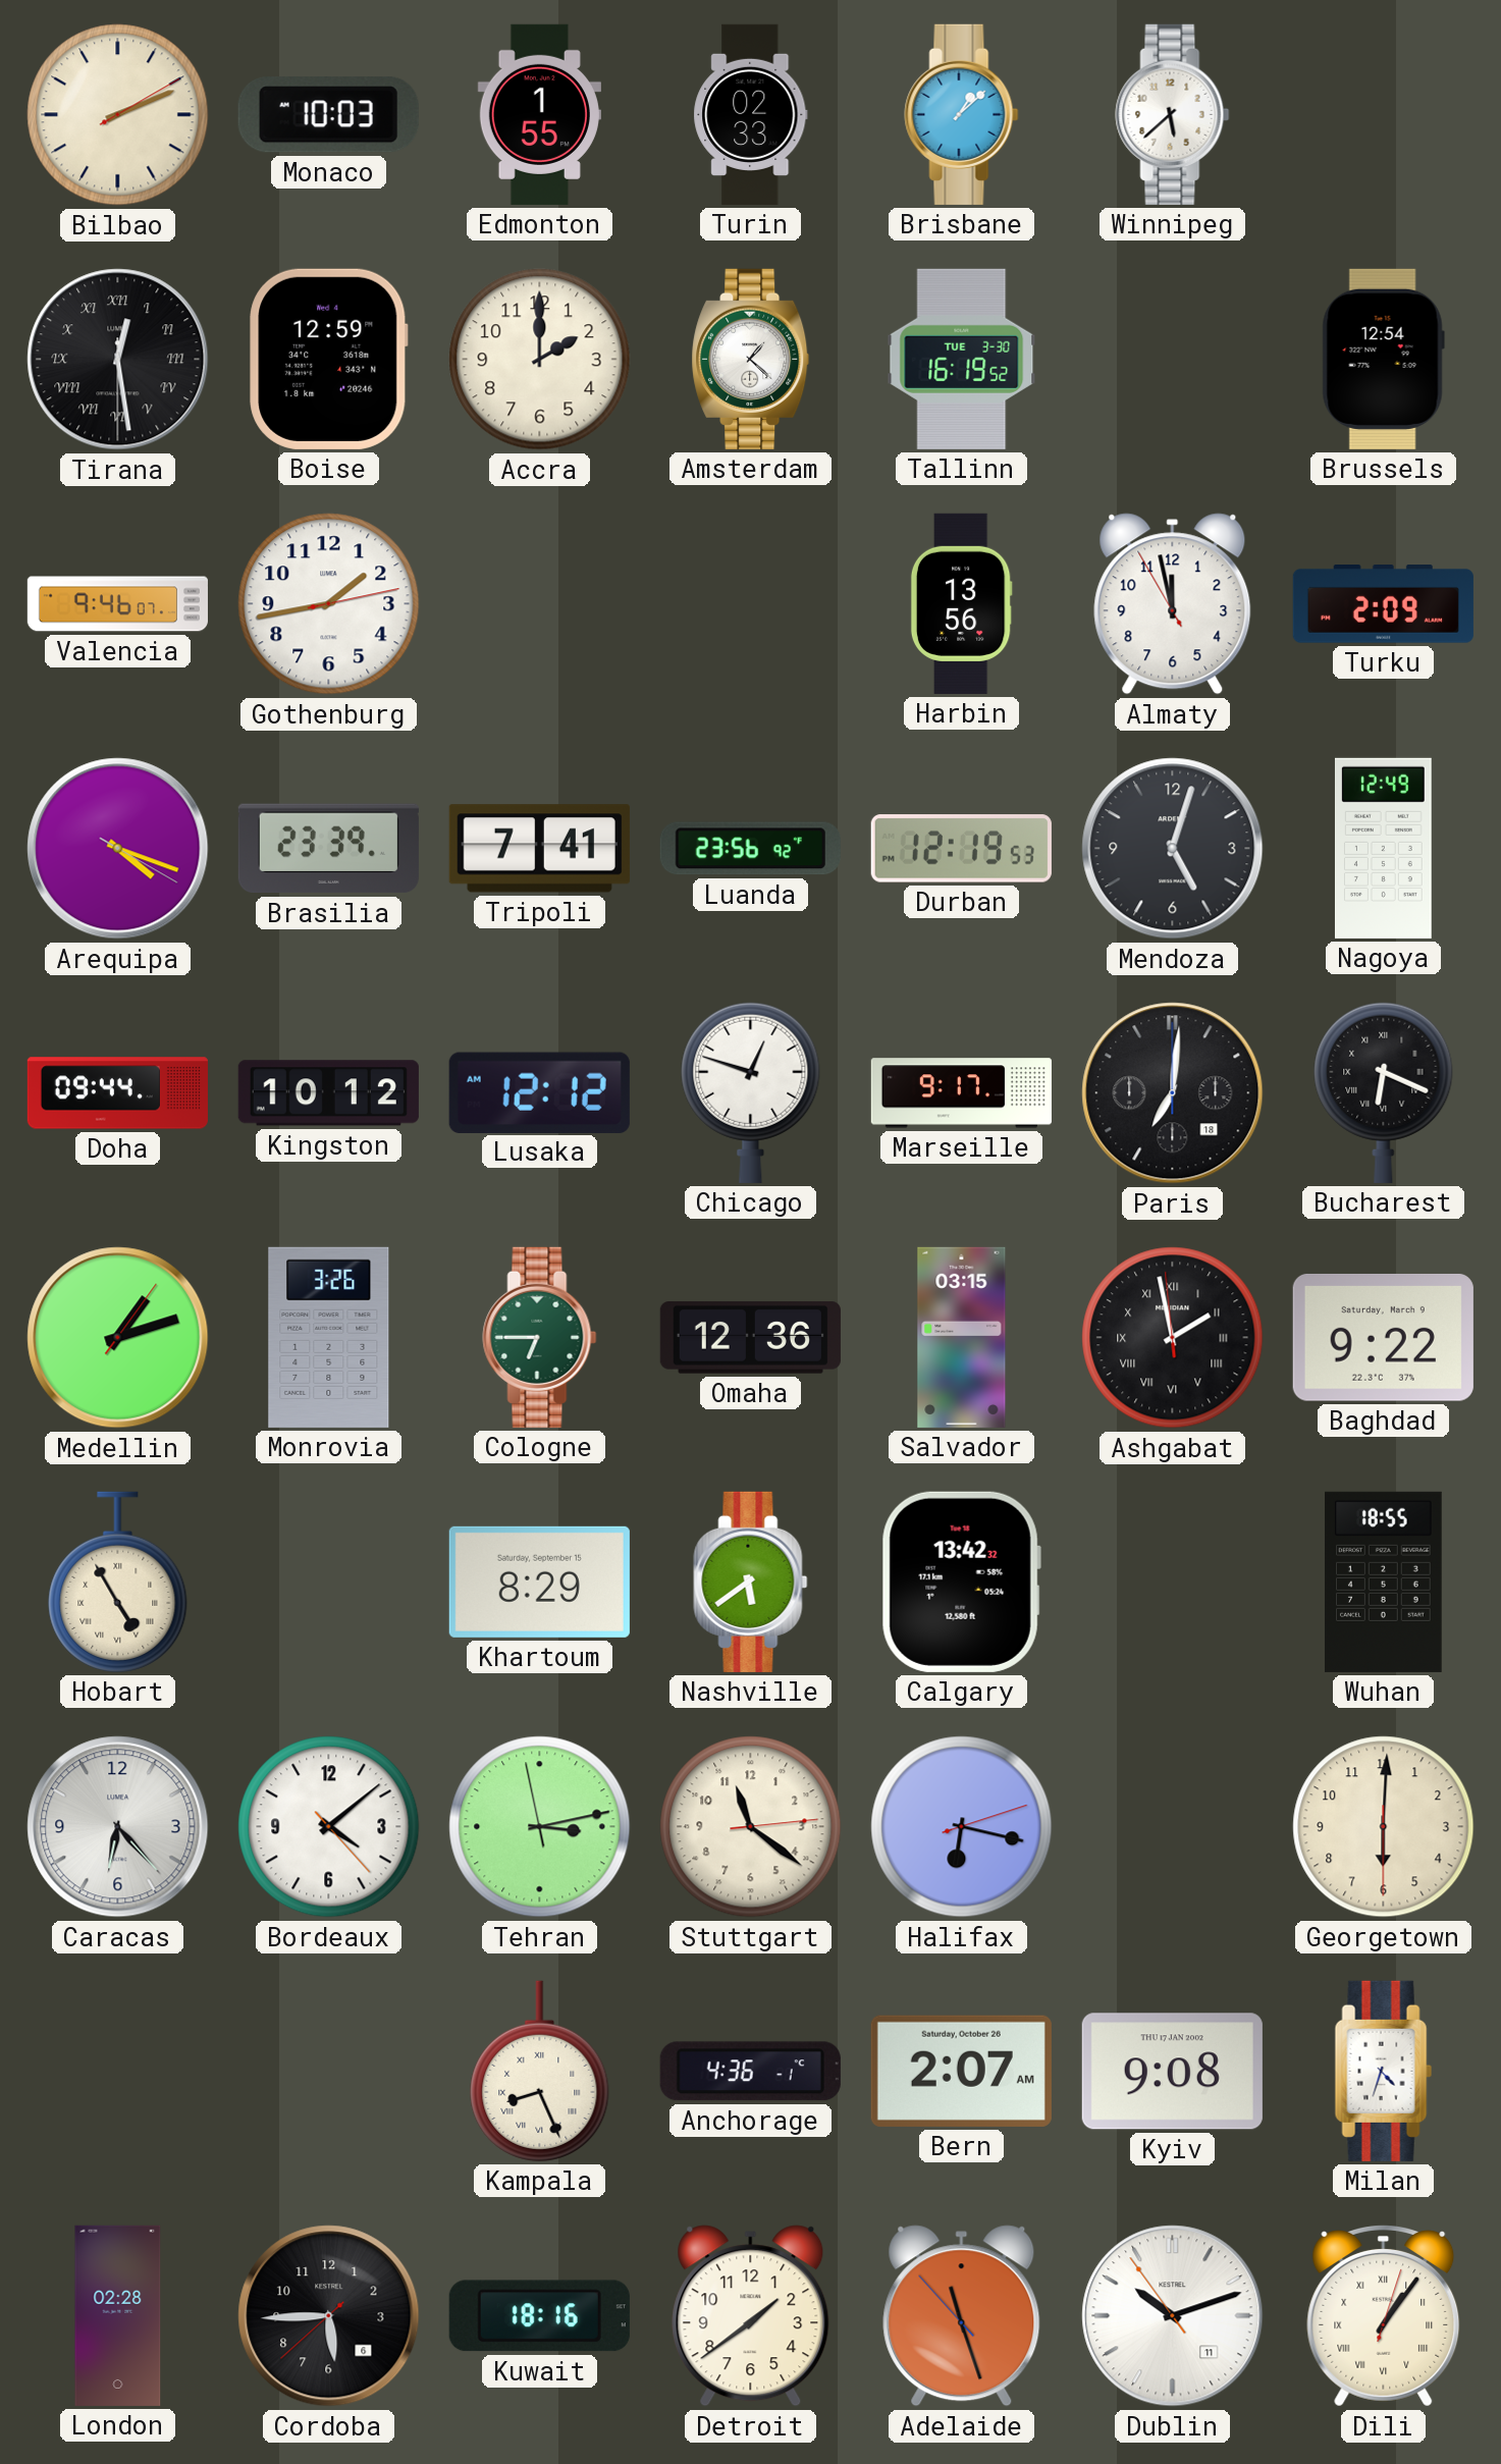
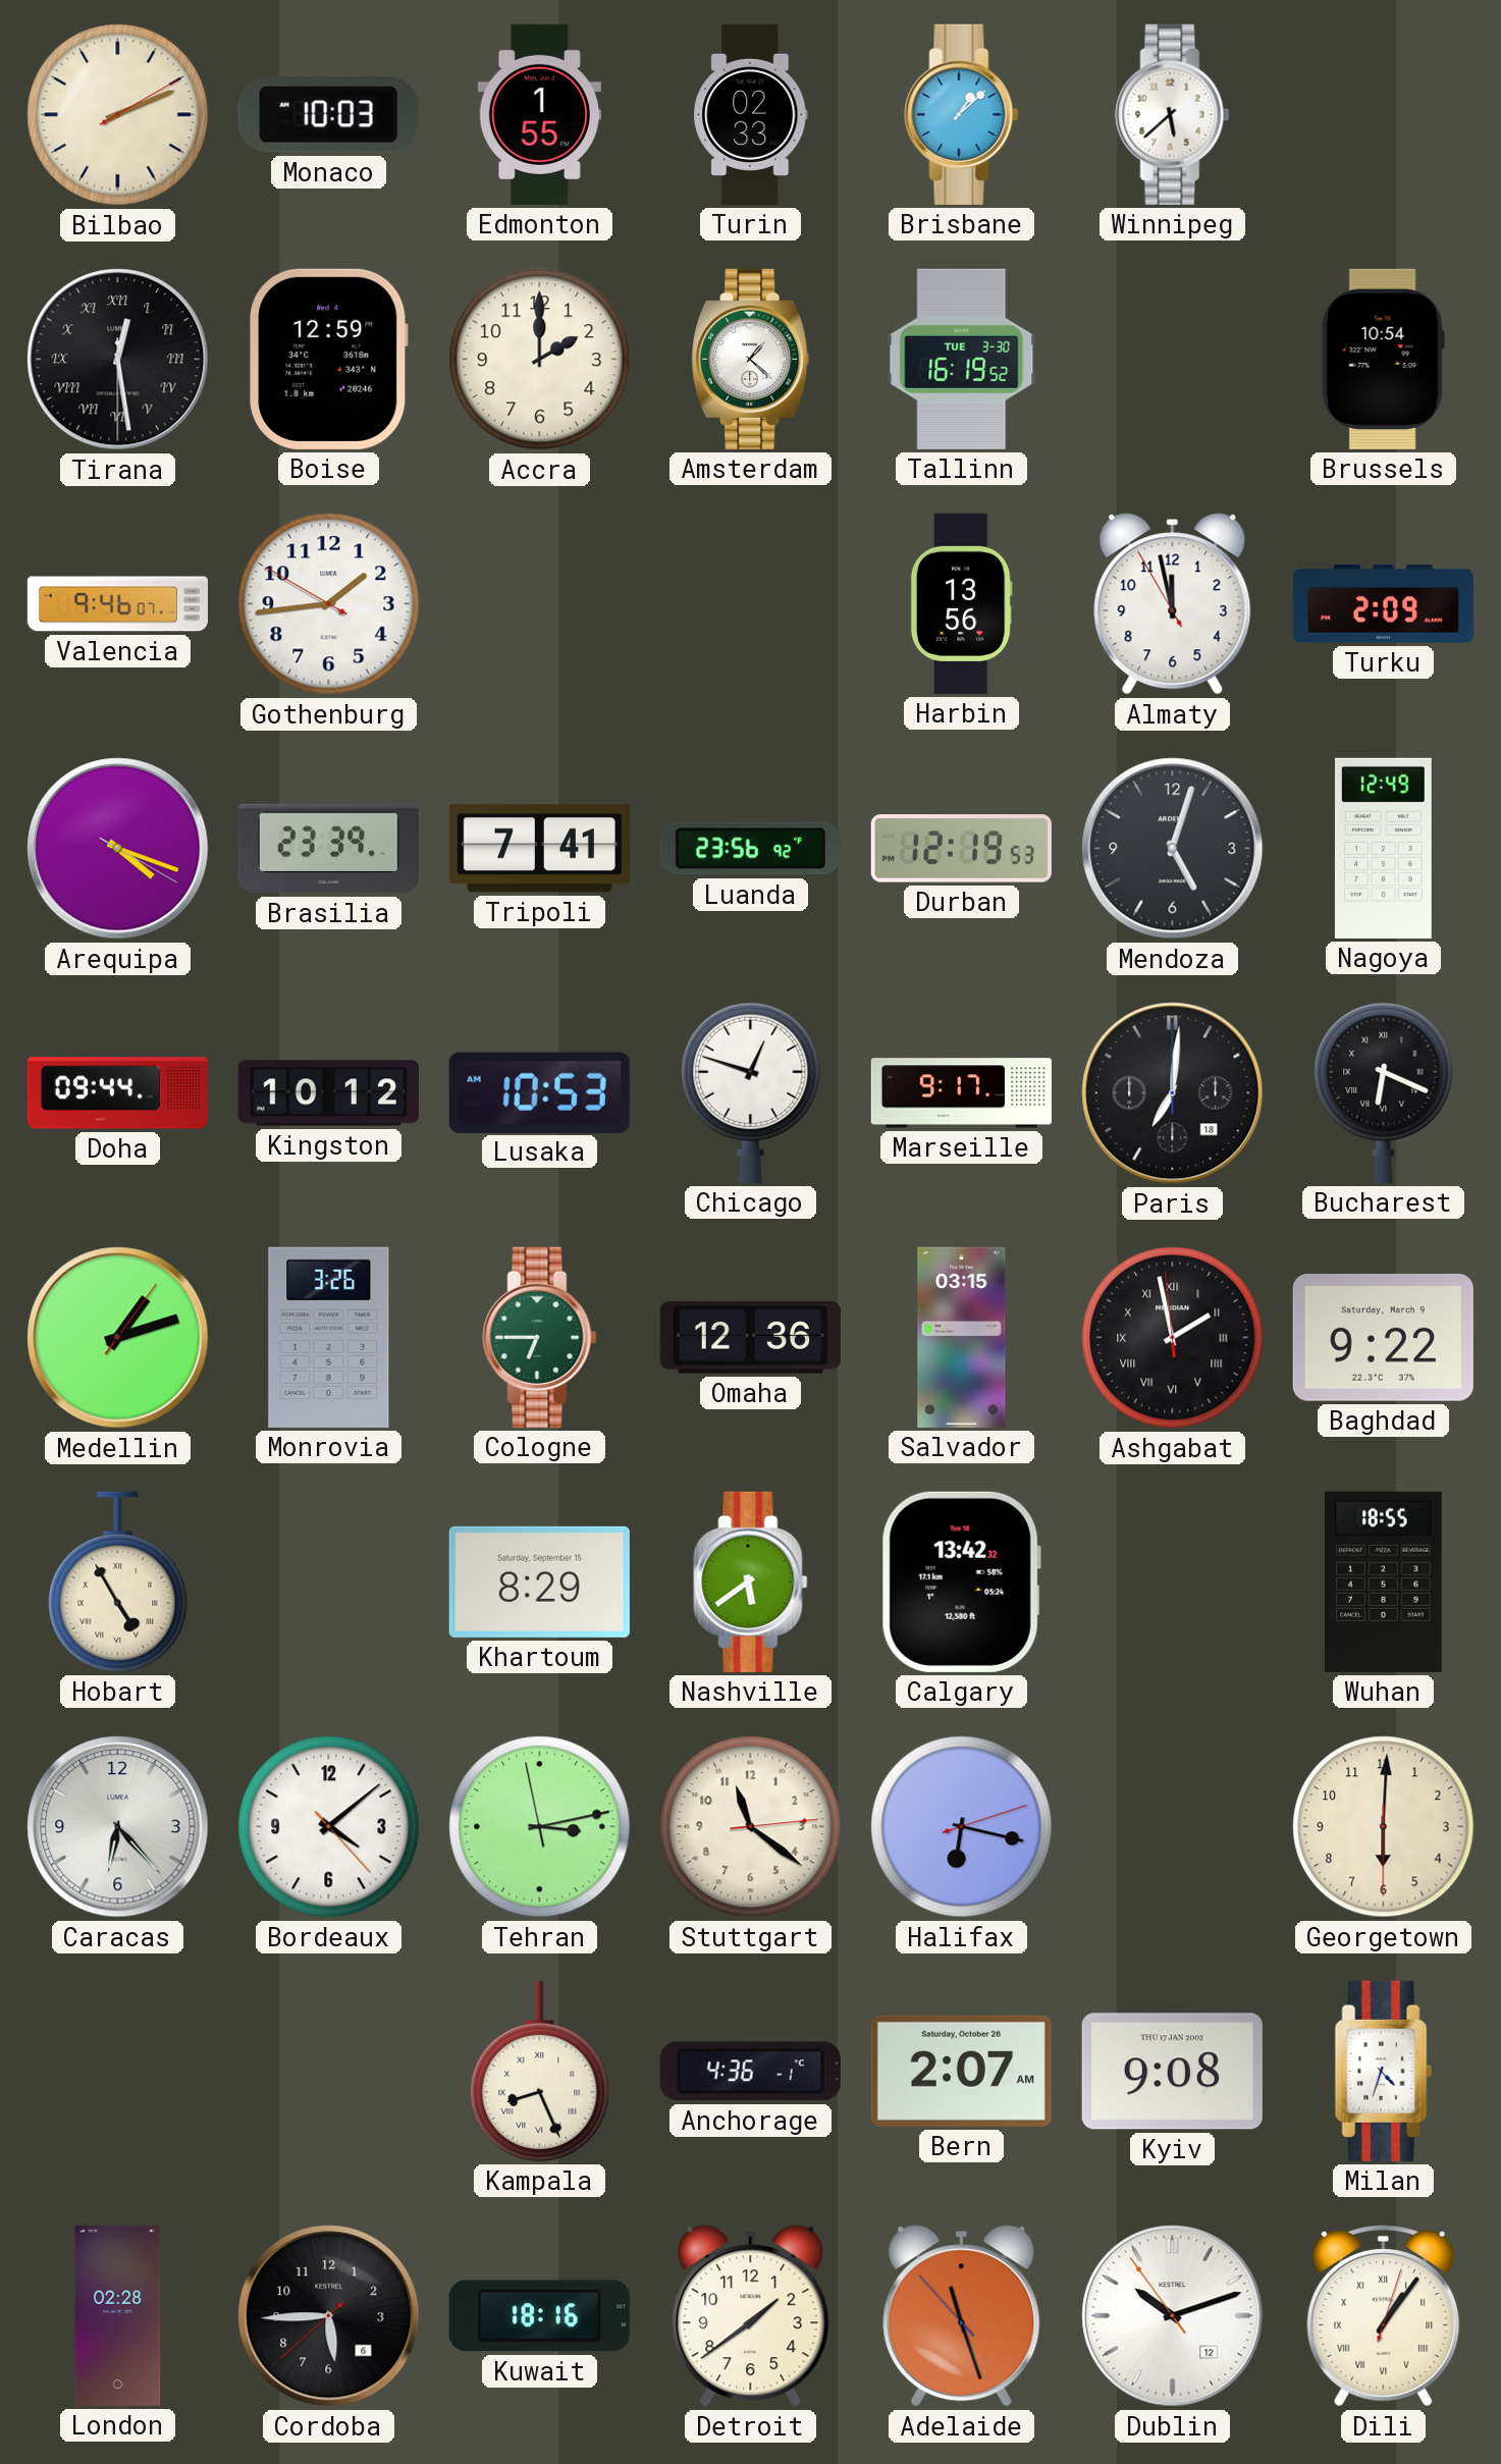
Brussels: 12:54 -> 10:54 (1383, 359)
Gothenburg: 1:43:13 -> 1:43:50 (329, 604)
Lusaka: 12:12 -> 10:53 (539, 1092)
Dublin date: 11 -> 12 (1173, 2316)
